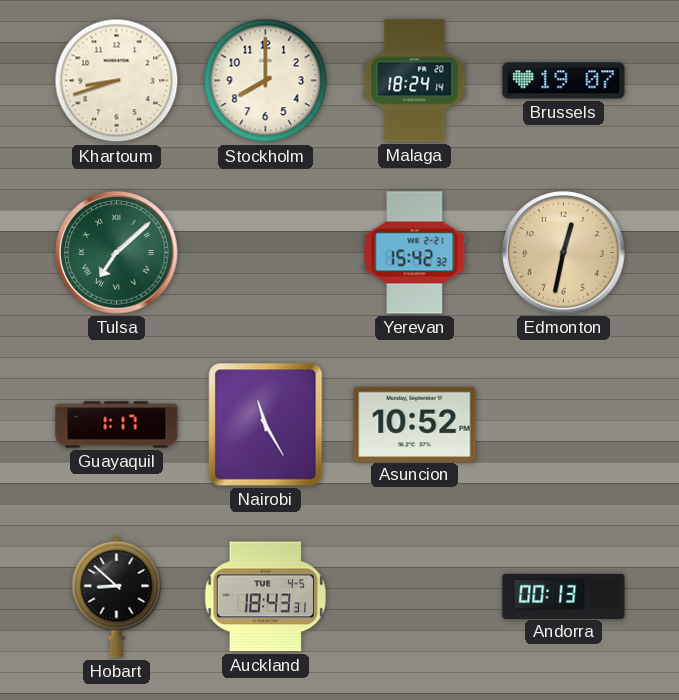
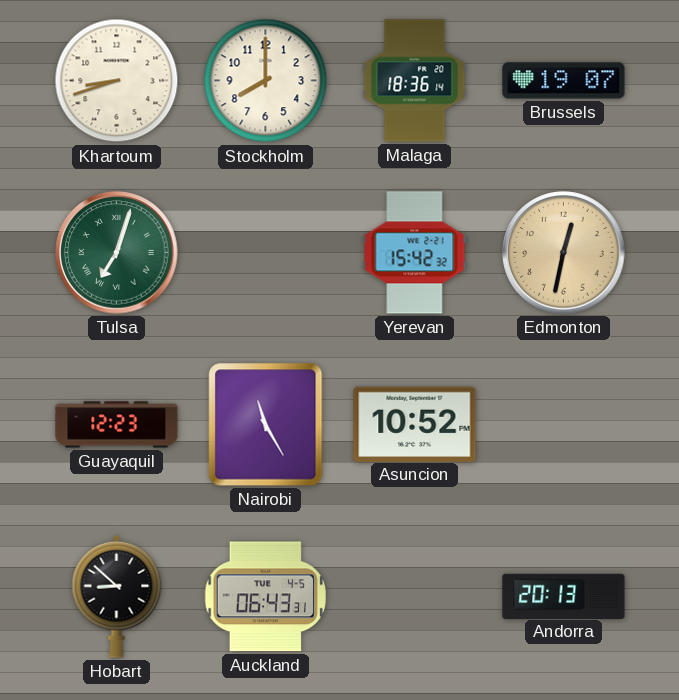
Malaga: 18:24 -> 18:36 (415, 81)
Tulsa: 7:08 -> 7:03 (117, 253)
Guayaquil: 1:17 -> 12:23 (117, 425)
Auckland: 18:43 -> 06:43 (265, 597)
Andorra: 00:13 -> 20:13 (564, 596)
